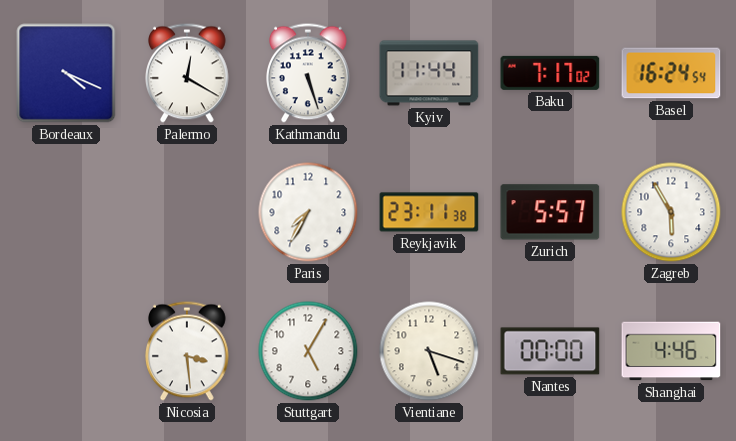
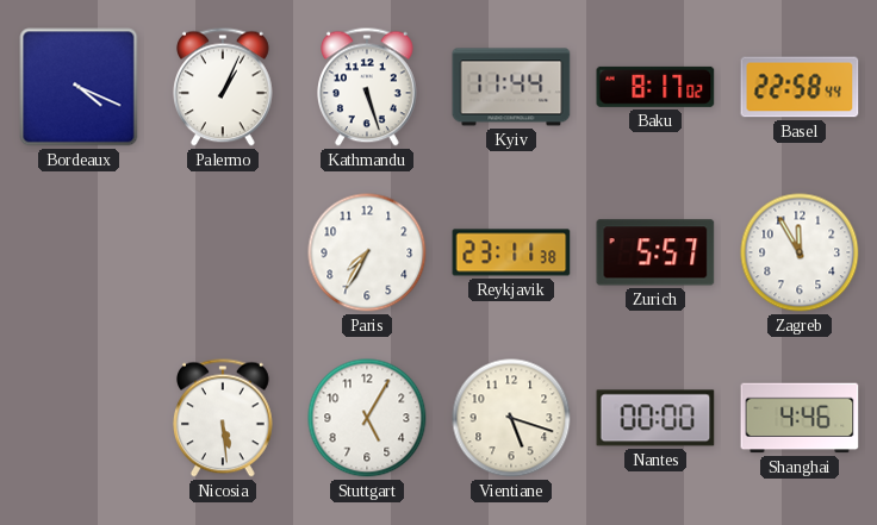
Palermo: 12:20 -> 1:04 (224, 87)
Baku: 7:17 -> 8:17 (655, 87)
Basel: 16:24 -> 22:58 (800, 87)
Zagreb: 5:55 -> 11:55 (800, 252)
Nicosia: 3:29 -> 5:29 (224, 418)
